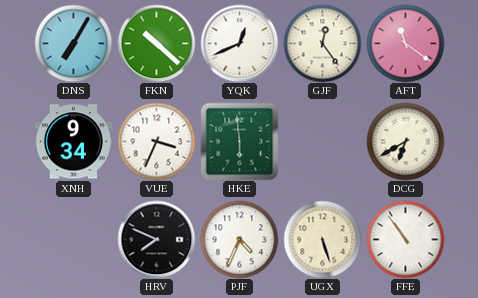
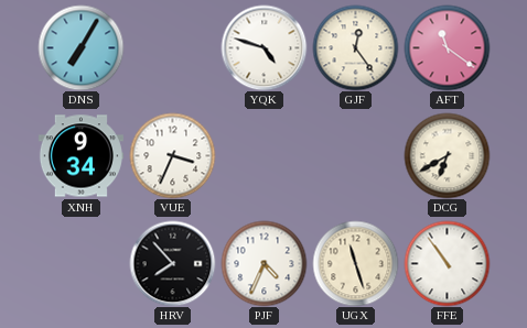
FKN: 10:22 -> none (156, 43)
YQK: 12:41 -> 4:48 (263, 47)
HKE: 5:59 -> none (239, 141)
HRV: 7:49 -> 7:53 (172, 263)
UGX: 5:27 -> 11:27 (355, 263)
